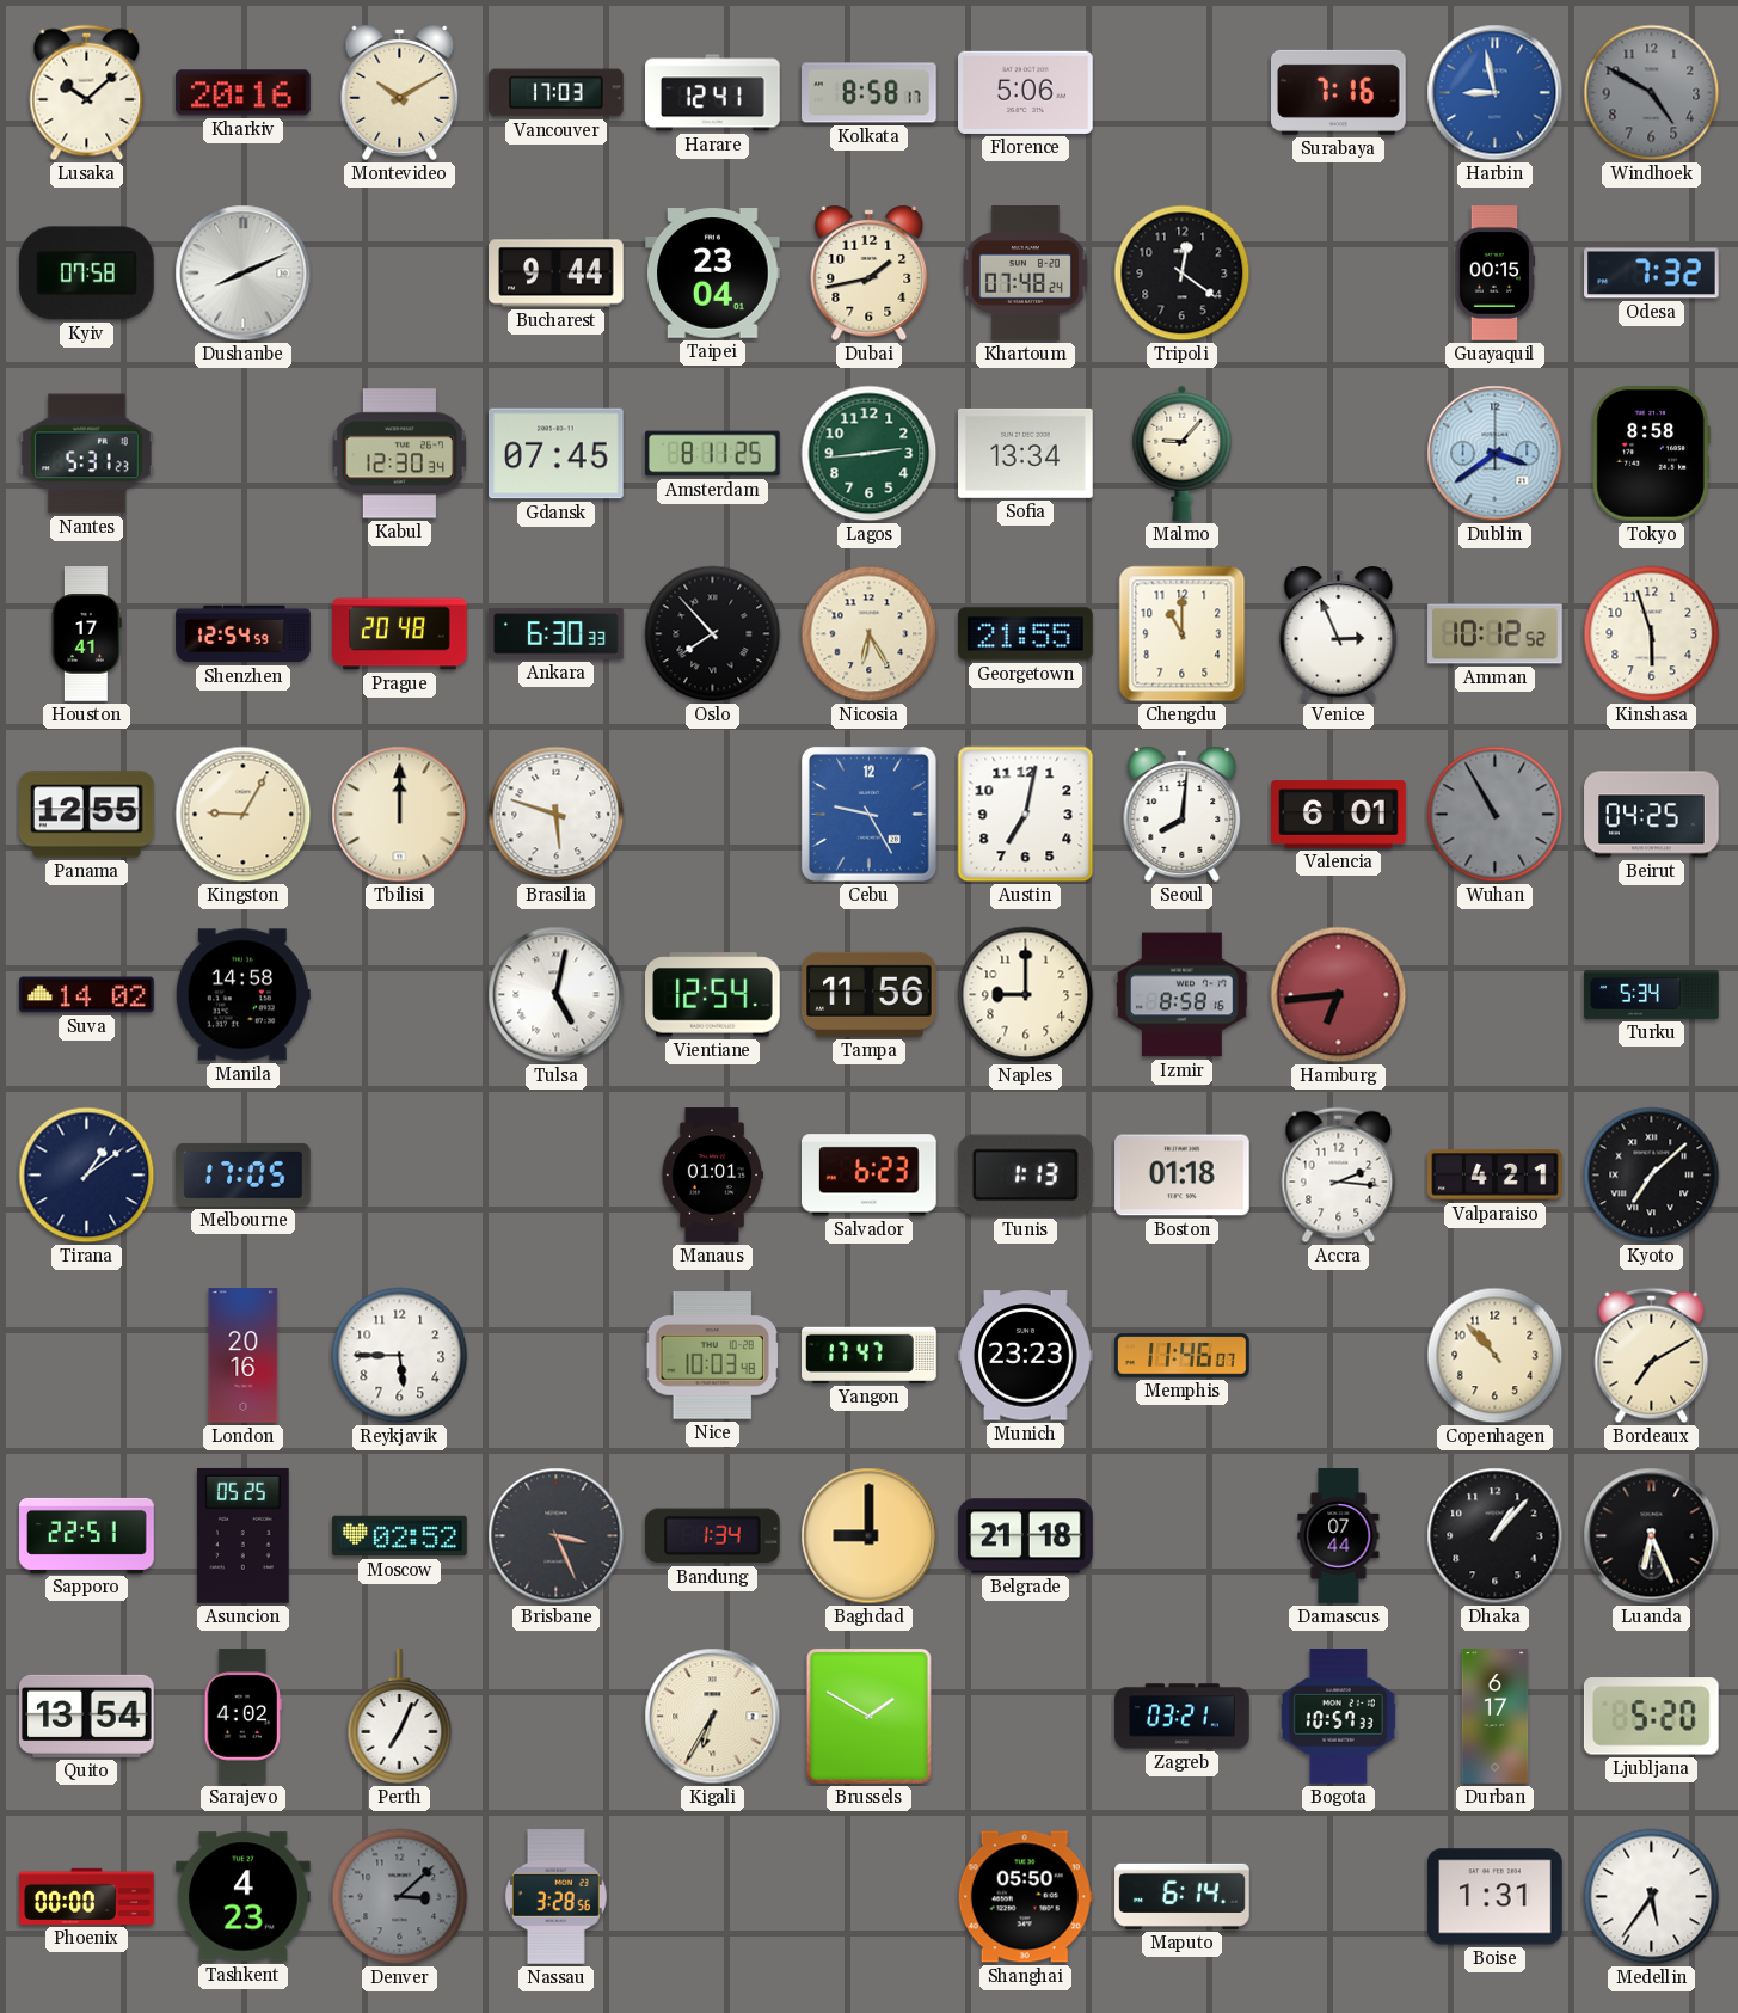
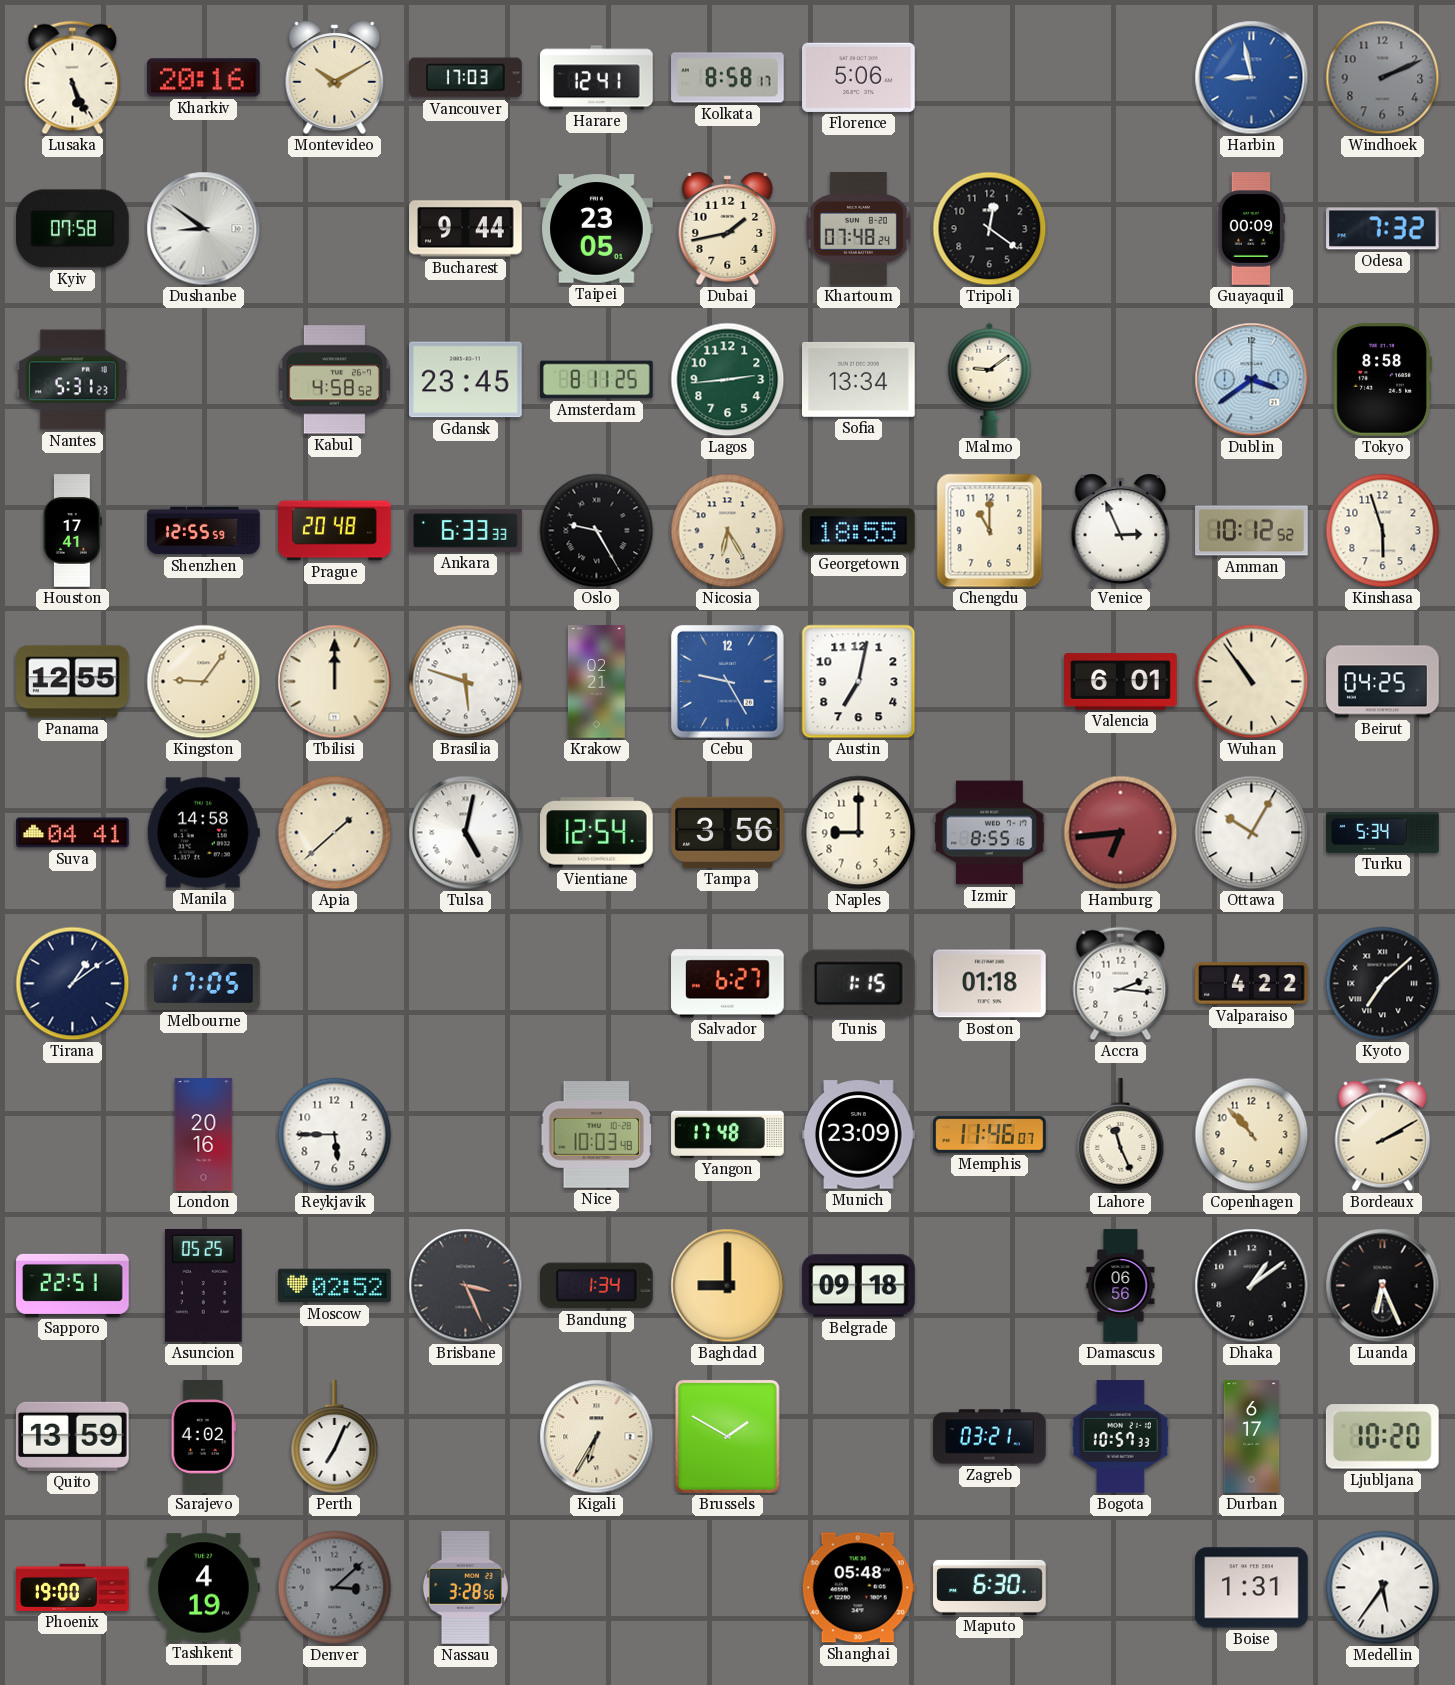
Lusaka: 10:08 -> 5:26 (73, 78)
Surabaya: 7:16 -> none (1339, 92)
Windhoek: 4:50 -> 2:11 (1383, 78)
Dushanbe: 8:11 -> 8:51 (204, 229)
Taipei: 23:04 -> 23:05 (597, 229)
Guayaquil: 00:15 -> 00:09 (1251, 229)
Kabul: 12:30 -> 4:58 (334, 380)
Gdansk: 07:45 -> 23:45 (466, 380)
Malmo: 9:07 -> 9:09 (990, 379)
Shenzhen: 12:54 -> 12:55 (204, 531)
Ankara: 6:30 -> 6:33 (466, 531)
Oslo: 7:53 -> 9:25 (597, 531)
Georgetown: 21:55 -> 18:55 (859, 531)
Kingston: 9:05 -> 9:06 (204, 682)
Krakow: none -> 02:21 (596, 682)
Seoul: 8:01 -> none (1183, 814)
Wuhan: 10:55 -> 10:54 (1252, 682)
Wuhan dial: grey -> cream (1252, 682)
Suva: 14:02 -> 04:41 (73, 833)
Apia: none -> 1:38 (335, 833)
Tampa: 11:56 -> 3:56 (728, 832)
Izmir: 8:58 -> 8:55 (990, 833)
Ottawa: none -> 10:05 (1252, 833)
Manaus: 01:01 -> none (711, 1176)
Salvador: 6:23 -> 6:27 (728, 984)
Tunis: 1:13 -> 1:15 (858, 984)
Valparaiso: 4:21 -> 4:22 (1252, 984)
Yangon: 17:47 -> 17:48 (728, 1134)
Munich: 23:23 -> 23:09 (859, 1135)
Lahore: none -> 11:26 (1121, 1135)
Bordeaux: 7:10 -> 2:10 (1383, 1135)
Belgrade: 21:18 -> 09:18 (859, 1286)
Damascus: 07:44 -> 06:56 (1121, 1286)
Dhaka: 1:07 -> 1:09 (1252, 1286)
Quito: 13:54 -> 13:59 (73, 1436)
Ljubljana: 5:20 -> 10:20 (1382, 1437)
Phoenix: 00:00 -> 19:00 (73, 1587)
Tashkent: 4:23 -> 4:19 (204, 1588)
Shanghai: 05:50 -> 05:48 (858, 1588)
Maputo: 6:14 -> 6:30 (990, 1587)
